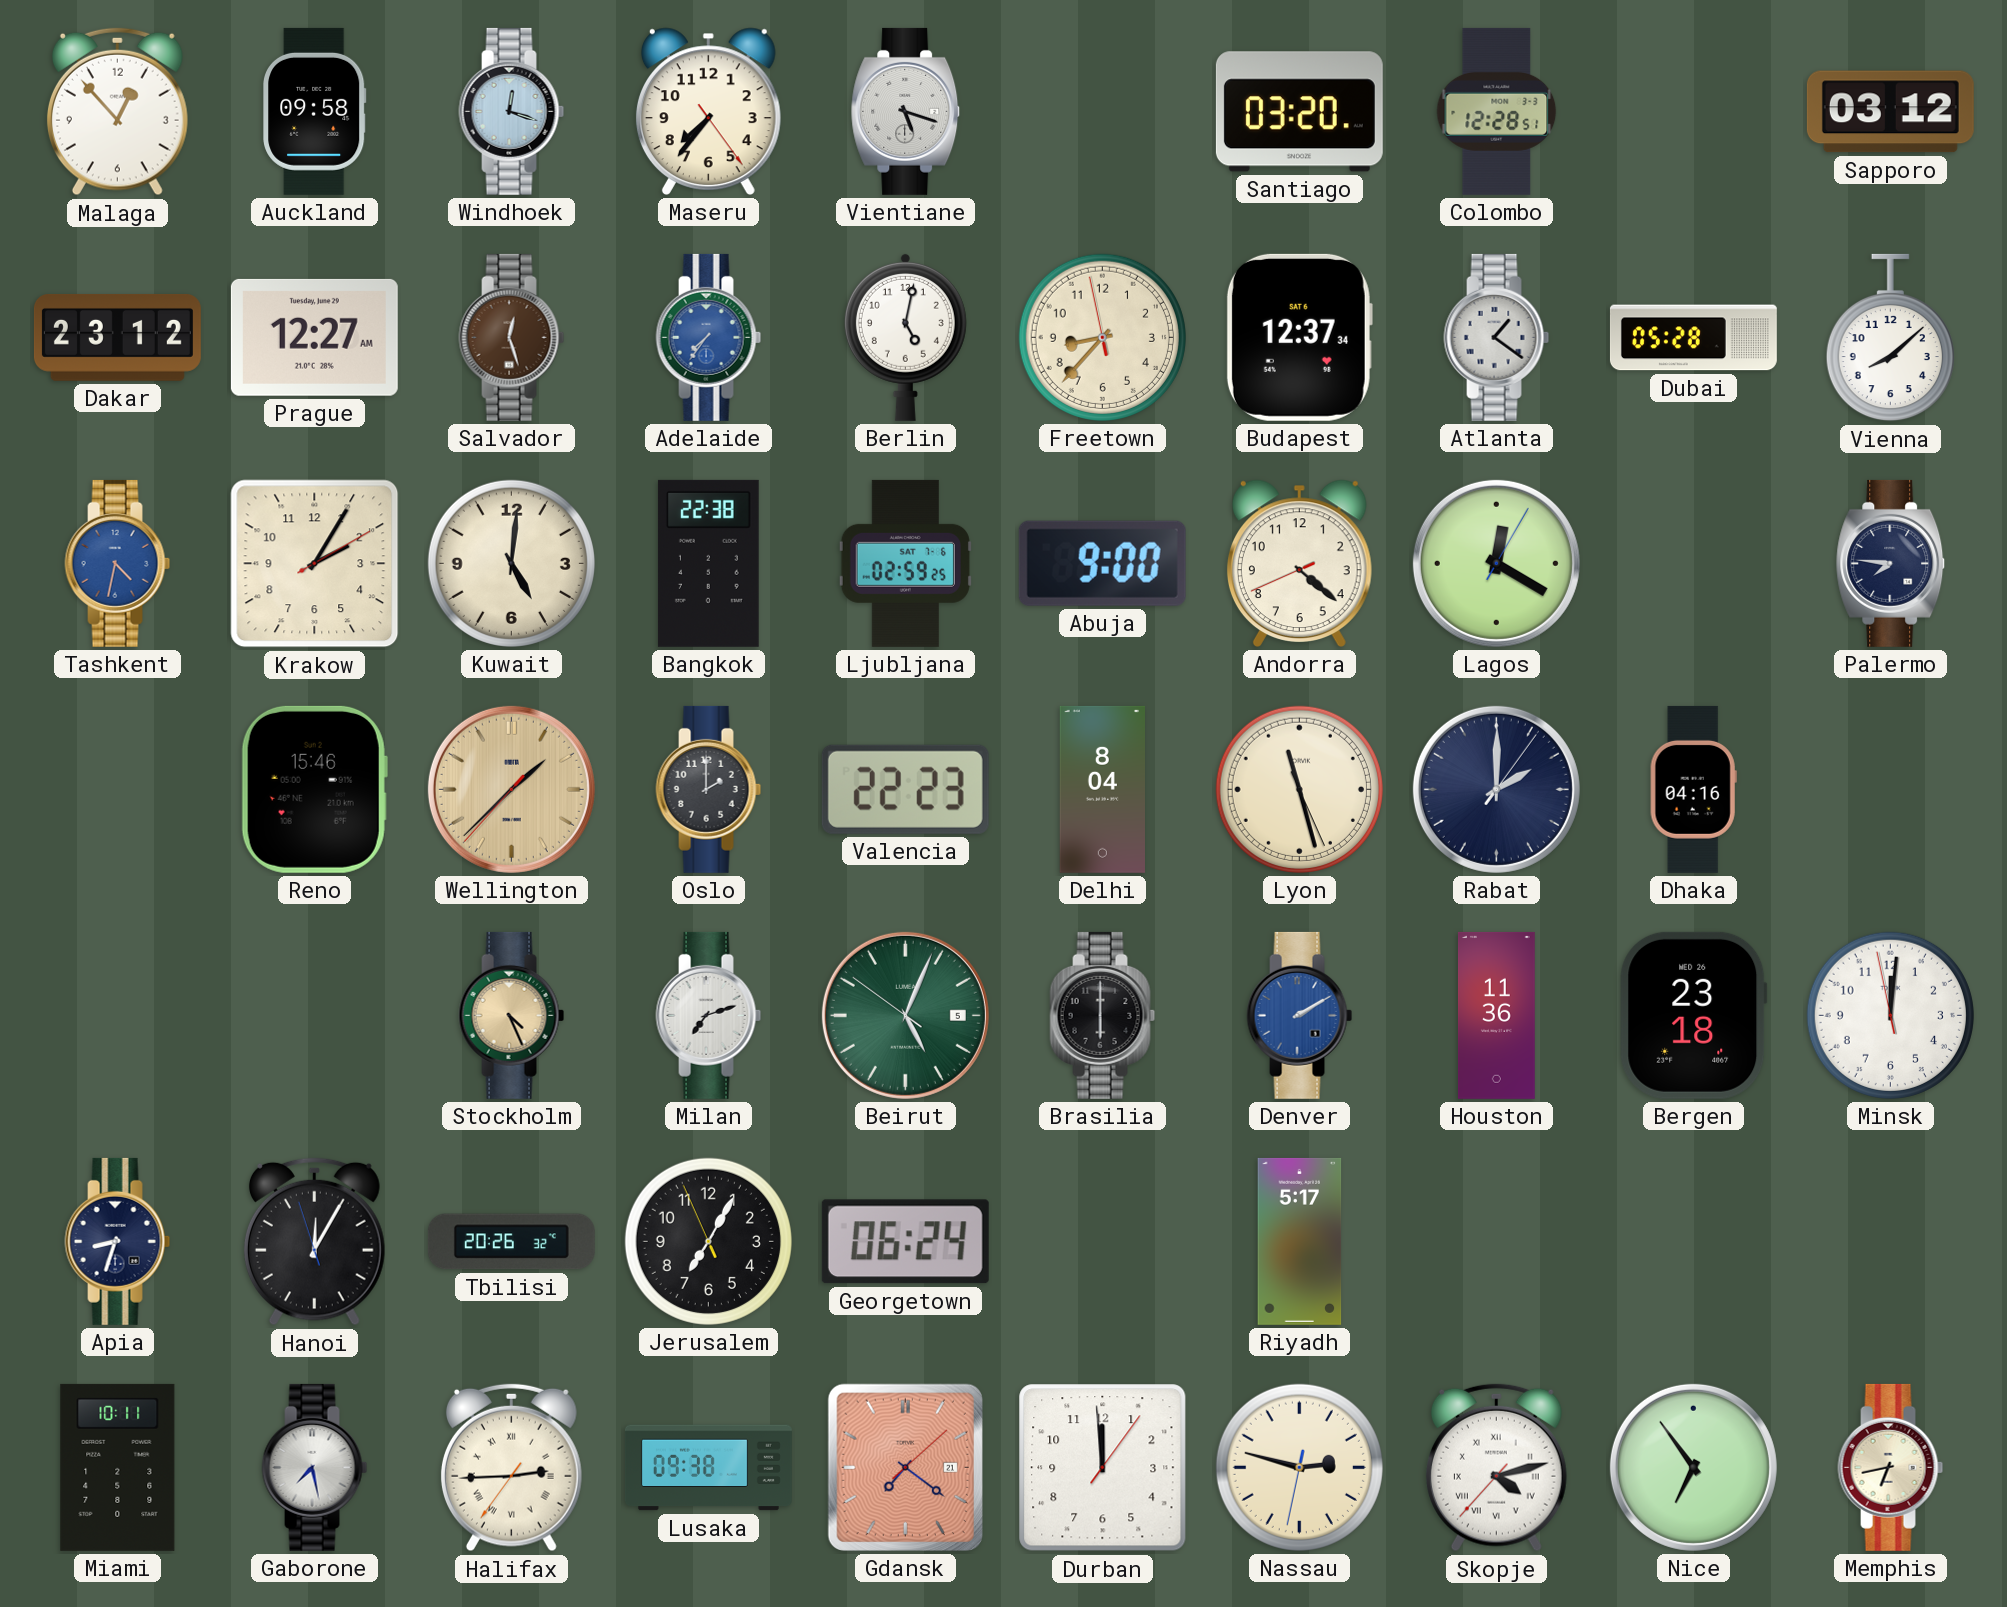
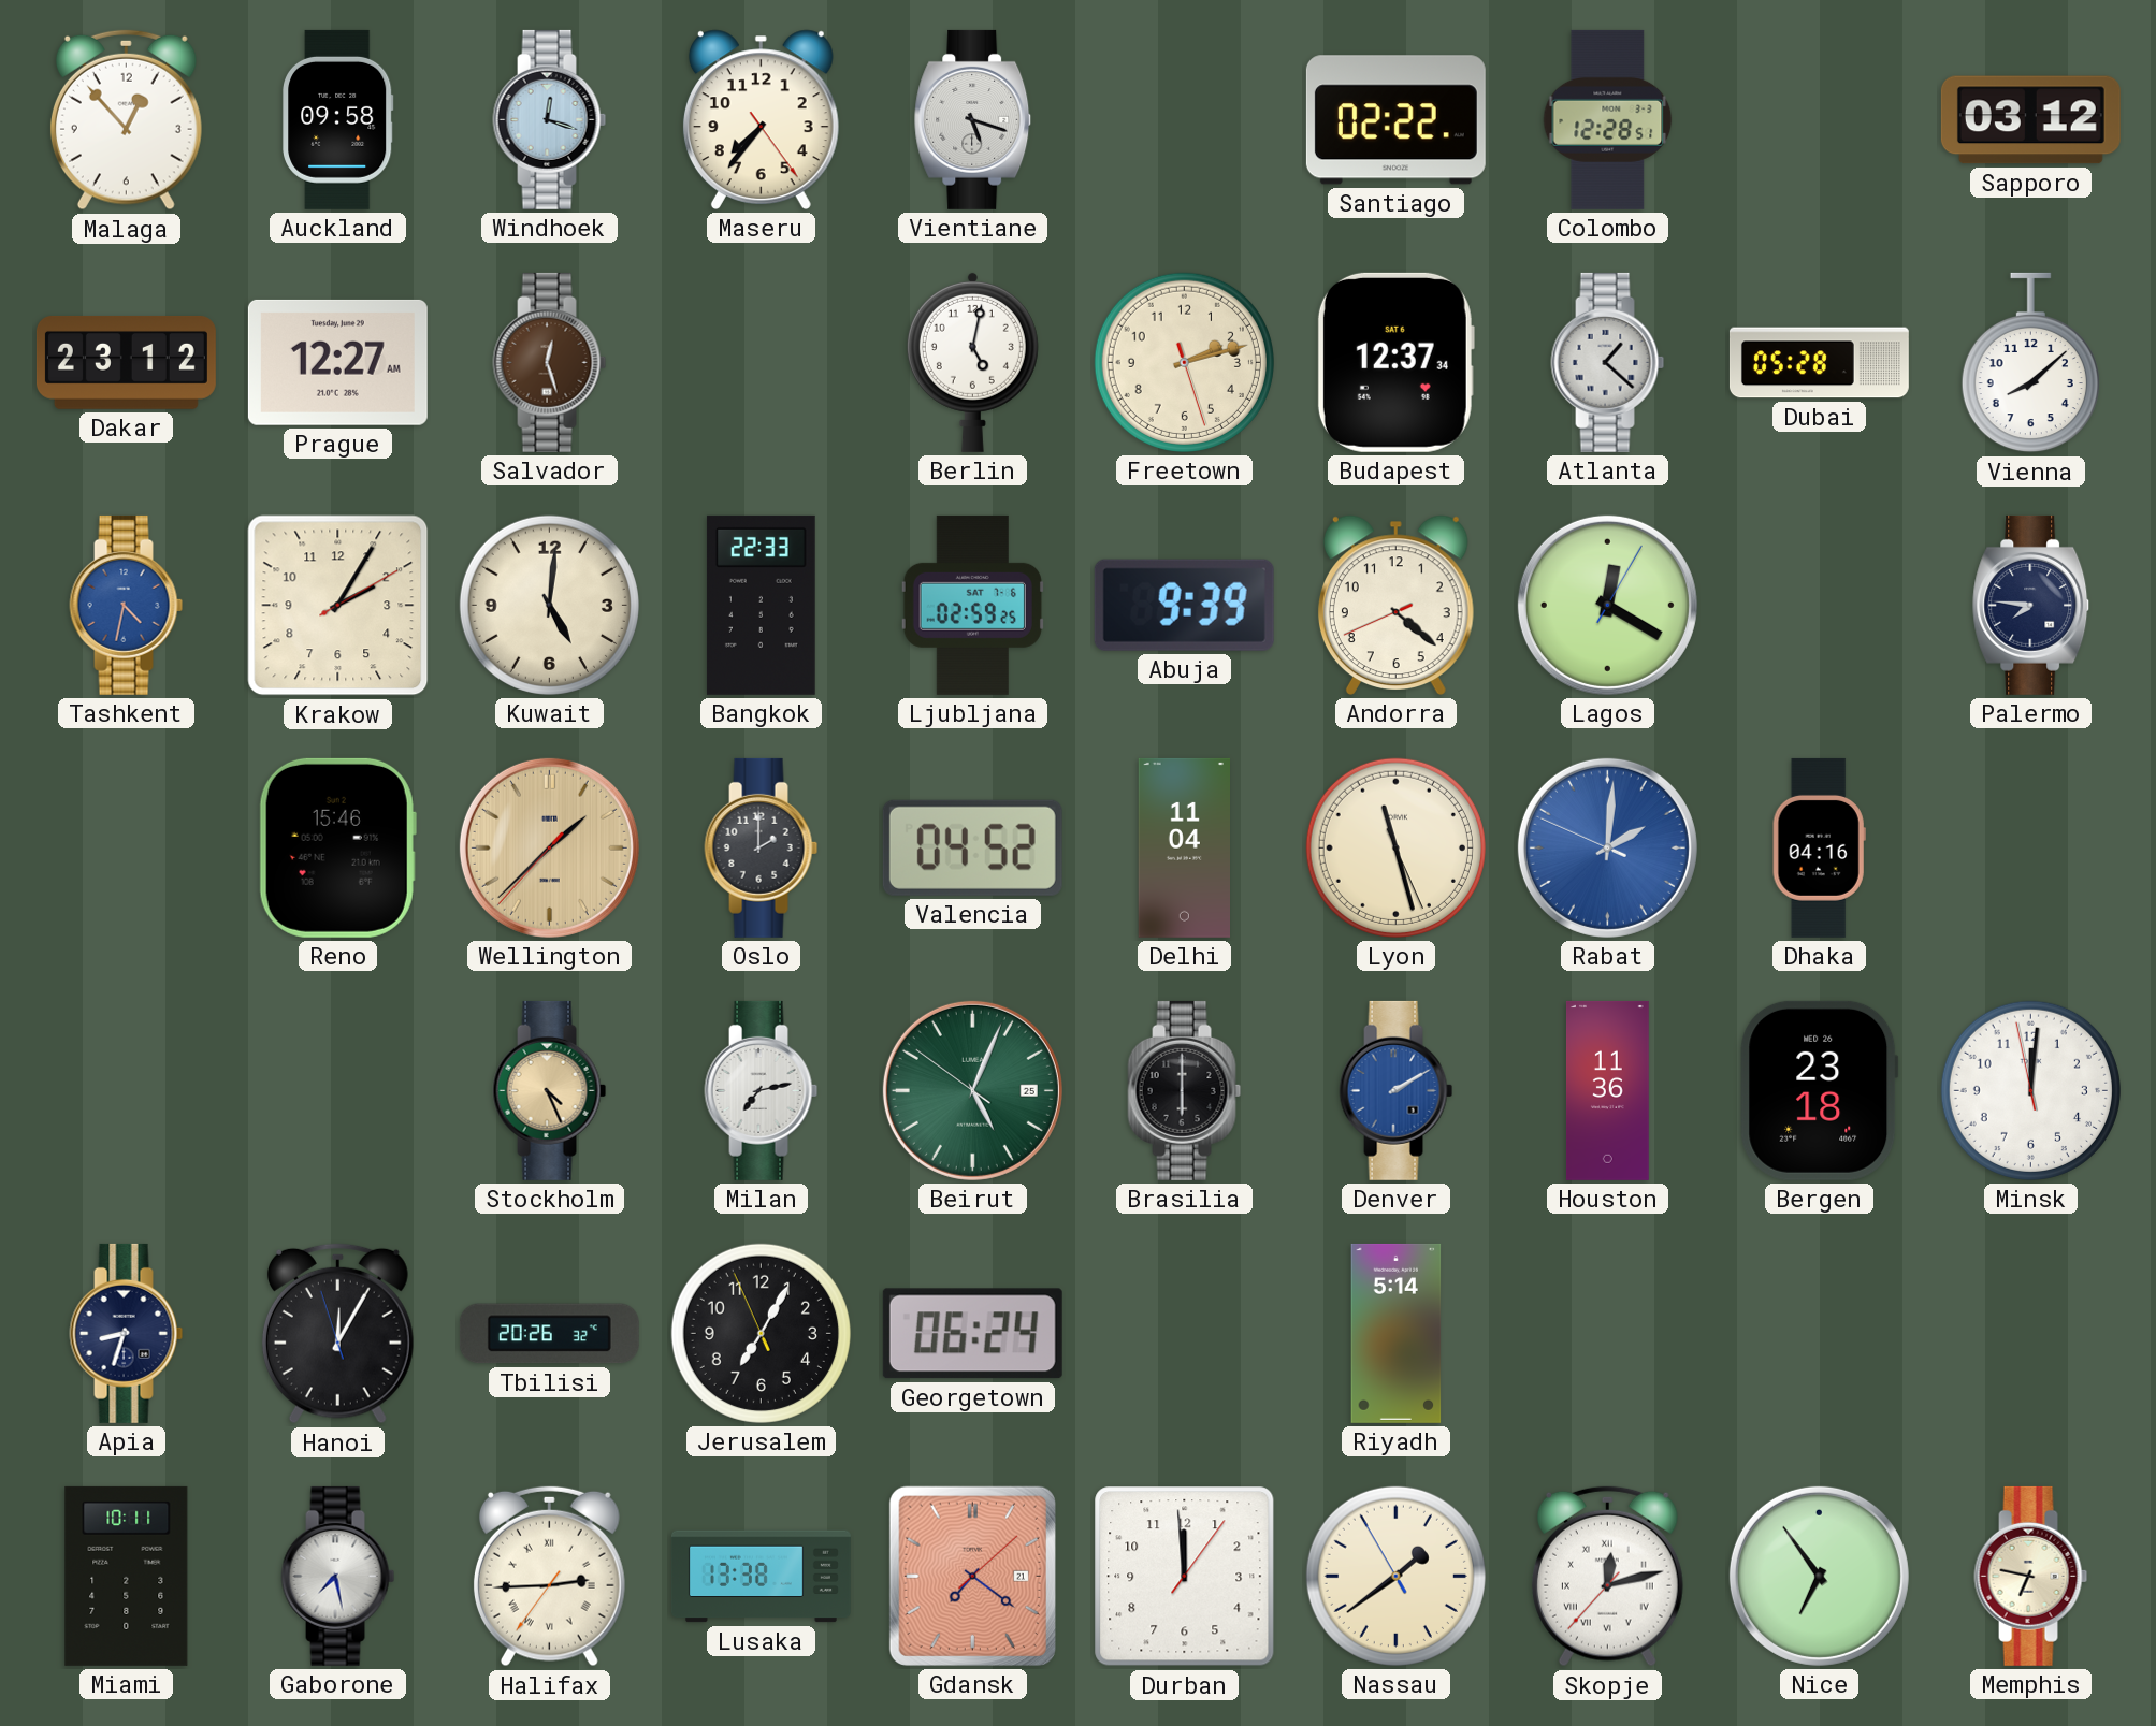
Santiago: 03:20 -> 02:22 (1395, 120)
Adelaide: 7:36 -> none (709, 337)
Freetown: 8:36 -> 2:12 (1184, 362)
Atlanta: 1:21 -> 1:22 (1608, 362)
Bangkok: 22:38 -> 22:33 (761, 605)
Abuja: 9:00 -> 9:39 (1184, 605)
Valencia: 22:23 -> 04:52 (972, 847)
Delhi: 8:04 -> 11:04 (1184, 847)
Rabat: 2:00:06 -> 2:00:49 (1607, 847)
Rabat dial: navy -> blue (1607, 847)
Milan: 7:12 -> 7:13 (762, 1090)
Beirut date: 5 -> 25 (972, 1090)
Riyadh: 5:17 -> 5:14 (1397, 1333)
Lusaka: 09:38 -> 13:38 (761, 1577)
Nassau: 2:47 -> 1:38 (1395, 1576)
Skopje: 4:12 -> 12:12 (1607, 1577)
Memphis: 6:43 -> 6:47 (2031, 1576)
